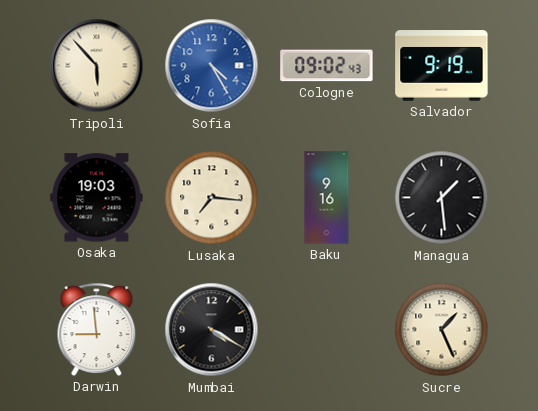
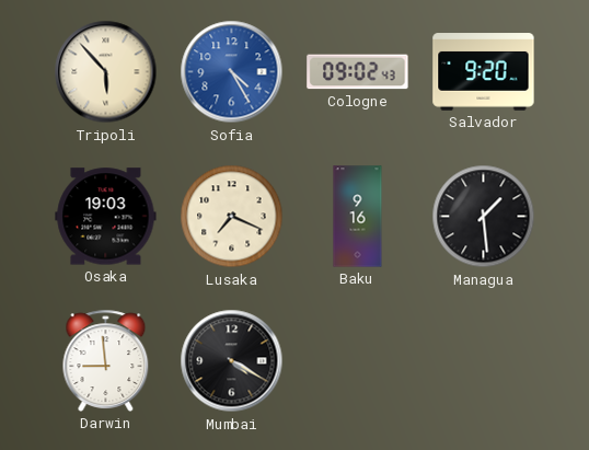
Salvador: 9:19 -> 9:20 (484, 72)
Lusaka: 7:16 -> 7:19 (232, 217)
Sucre: 1:26 -> none (442, 330)
